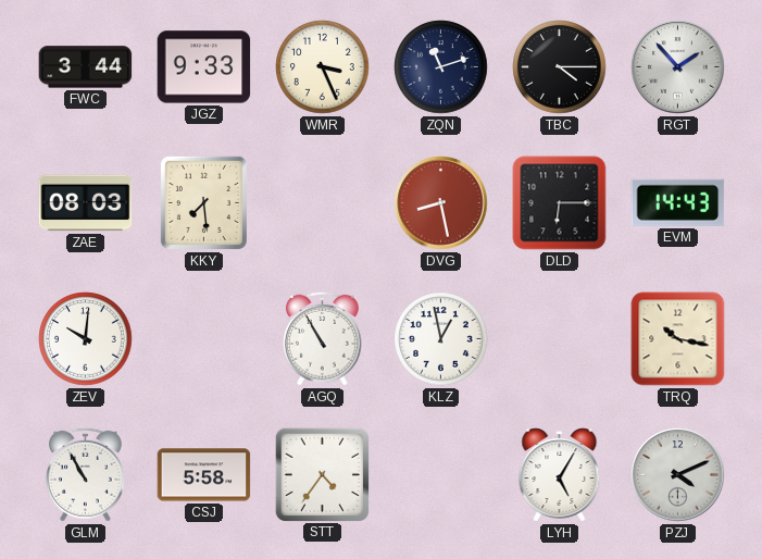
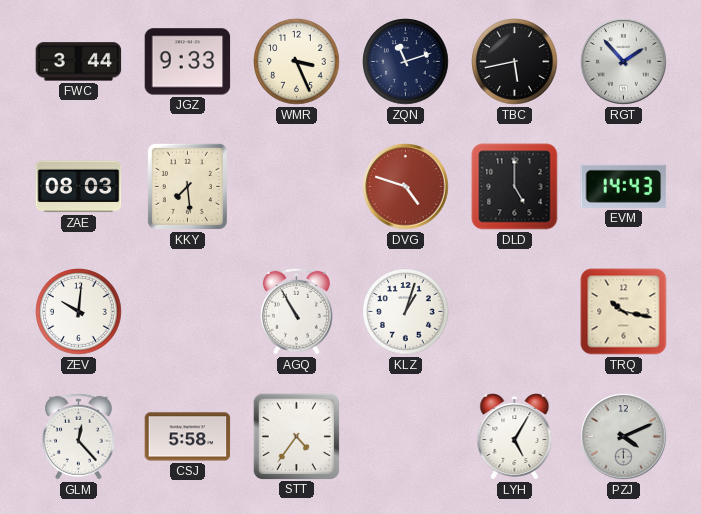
TBC: 4:15 -> 5:43 (515, 62)
DVG: 8:28 -> 4:48 (406, 187)
DLD: 6:15 -> 5:00 (515, 187)
KLZ: 12:58 -> 1:03 (406, 312)
GLM: 10:55 -> 12:23 (78, 436)
